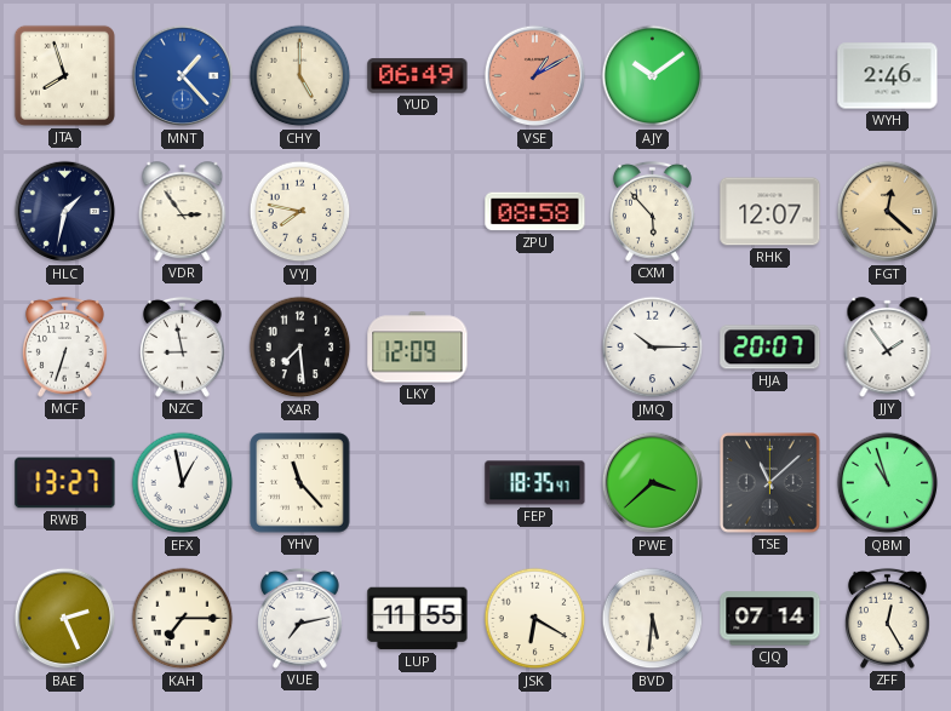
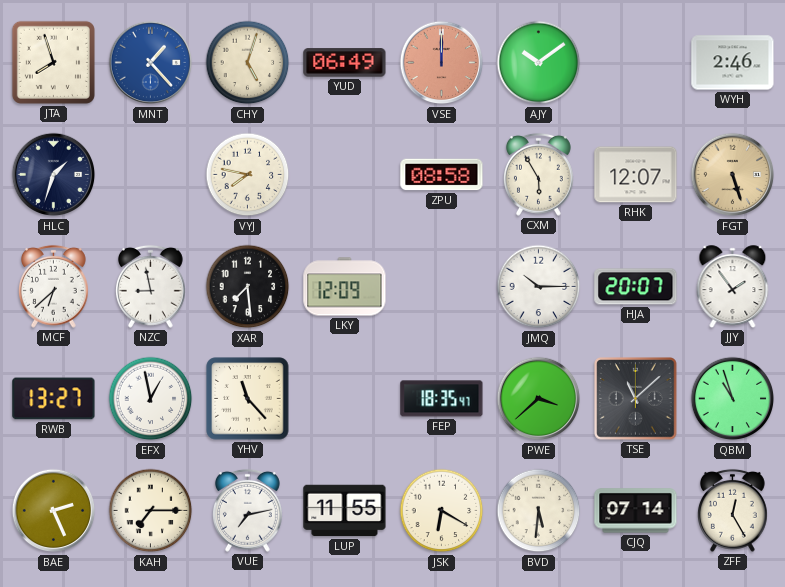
CHY: 5:00 -> 5:03 (248, 63)
VSE: 1:10 -> 12:00 (442, 63)
HLC: 1:32 -> 1:33 (54, 175)
VDR: 2:54 -> none (183, 212)
CXM: 5:53 -> 5:55 (538, 174)
FGT: 12:22 -> 5:27 (733, 175)
MCF: 6:33 -> 6:38 (53, 286)
